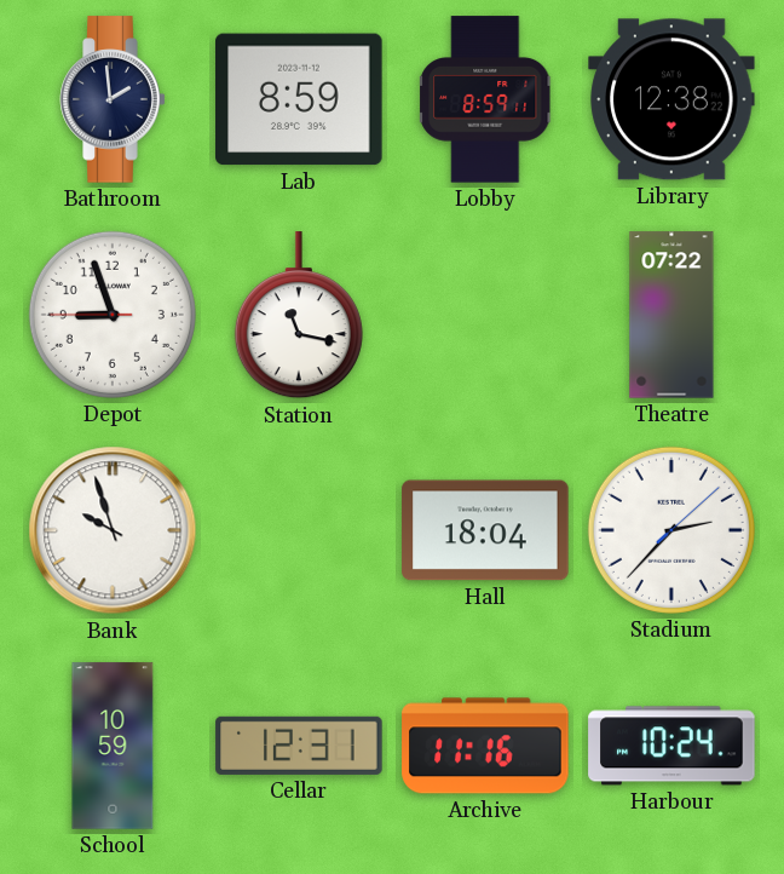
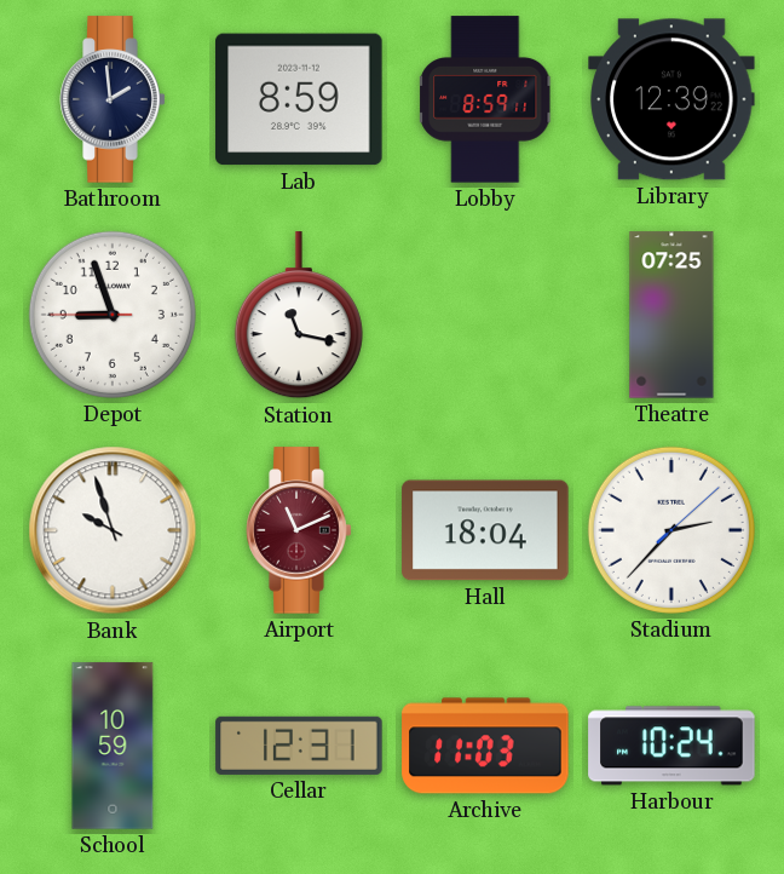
Library: 12:38 -> 12:39 (671, 99)
Theatre: 07:22 -> 07:25 (671, 315)
Airport: none -> 11:11 (299, 530)
Archive: 11:16 -> 11:03 (485, 746)
